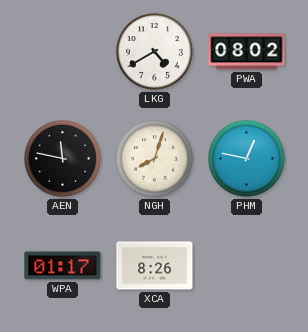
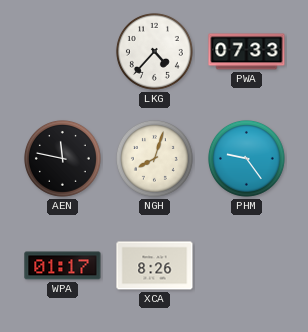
LKG: 4:40 -> 4:37 (154, 51)
PWA: 08:02 -> 07:33 (247, 52)
PHM: 12:47 -> 9:24 (246, 158)
